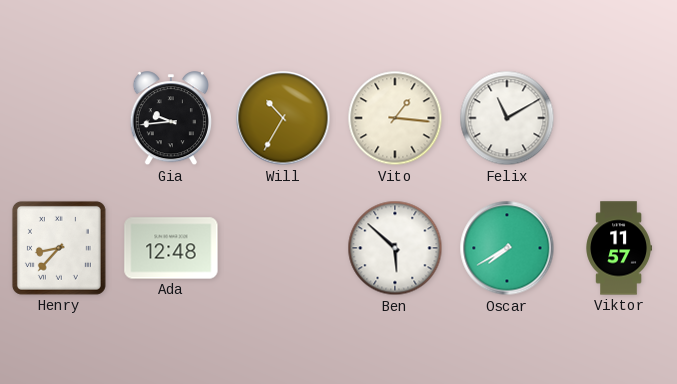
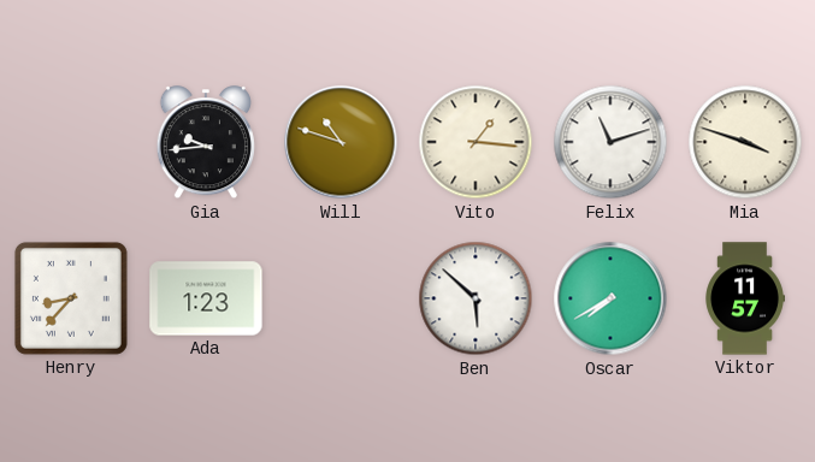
Will: 10:35 -> 10:48 (341, 142)
Felix: 11:10 -> 11:12 (610, 142)
Mia: none -> 3:48 (745, 142)
Ada: 12:48 -> 1:23 (206, 298)
